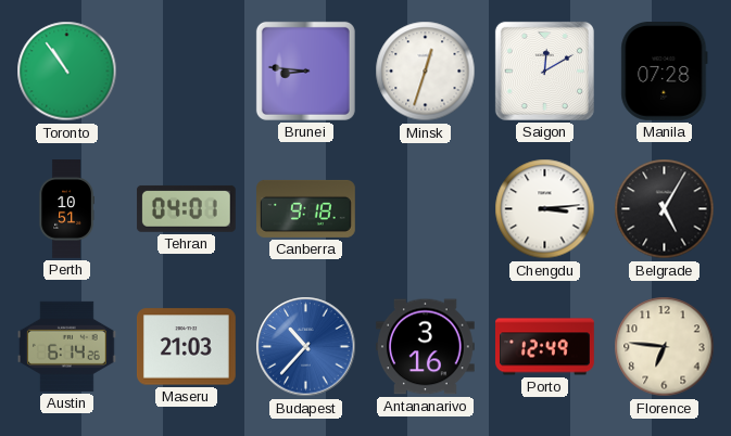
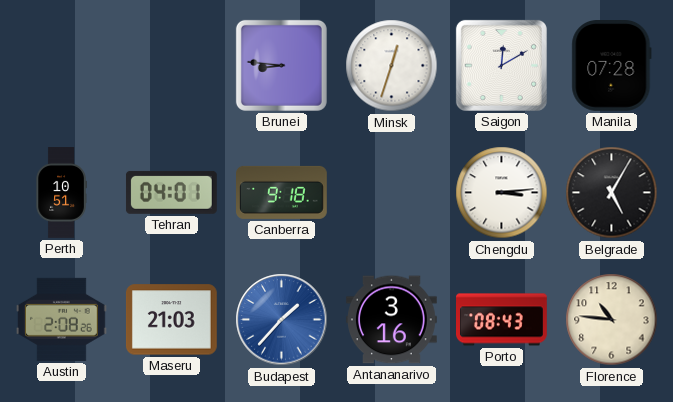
Toronto: 10:54 -> none (67, 72)
Austin: 6:14 -> 2:08 (62, 319)
Budapest: 10:37 -> 1:37 (282, 320)
Porto: 12:49 -> 08:43 (502, 320)
Florence: 6:46 -> 10:46 (612, 320)
